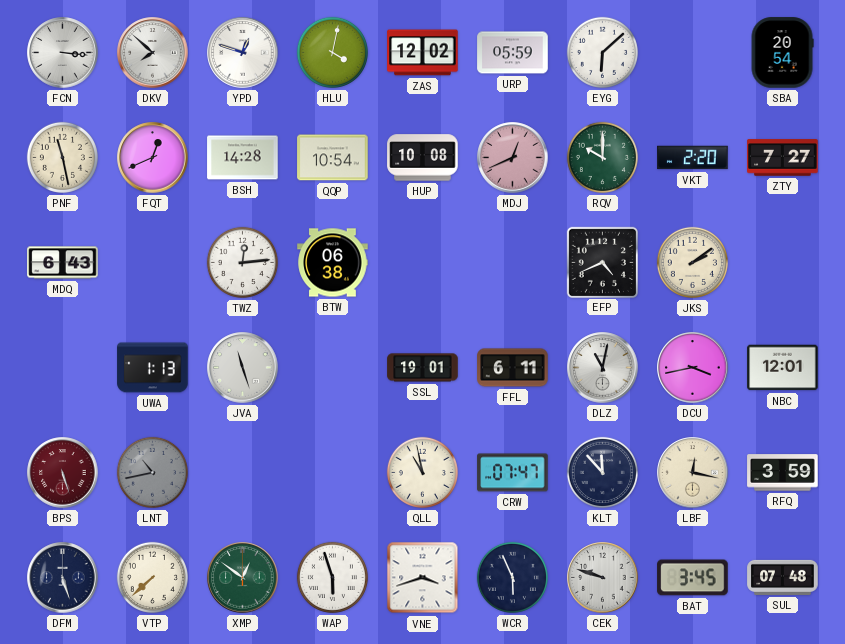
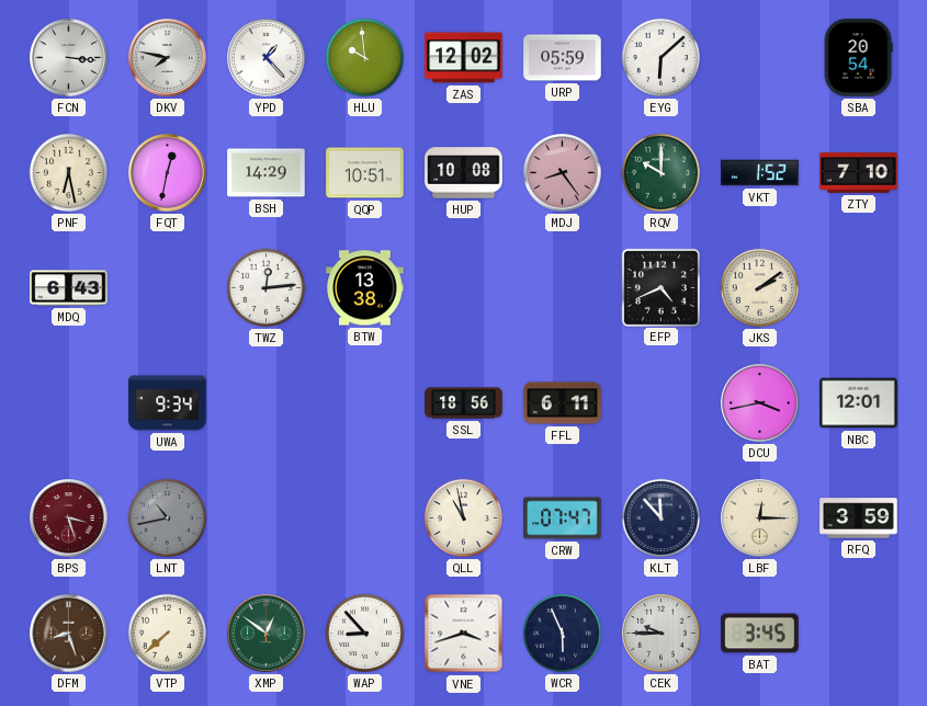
DKV: 7:52 -> 7:47 (168, 58)
YPD: 12:48 -> 1:23 (267, 58)
HLU: 4:02 -> 9:59 (364, 57)
PNF: 11:28 -> 6:28 (68, 172)
FQT: 12:41 -> 12:32 (168, 173)
BSH: 14:28 -> 14:29 (267, 173)
QQP: 10:54 -> 10:51 (365, 173)
MDJ: 12:41 -> 8:24 (563, 173)
VKT: 2:20 -> 1:52 (760, 173)
ZTY: 7:27 -> 7:10 (859, 173)
BTW: 06:38 -> 13:38 (365, 288)
UWA: 1:13 -> 9:34 (168, 403)
JVA: 11:27 -> none (243, 368)
SSL: 19:01 -> 18:56 (464, 403)
DLZ: 11:02 -> none (603, 368)
BPS: 5:27 -> 3:27 (69, 519)
LBF: 12:17 -> 12:15 (760, 519)
DFM: 5:27 -> 8:27 (69, 634)
DFM dial: navy -> brown (69, 634)
WAP: 5:57 -> 8:53 (364, 633)
CEK: 9:48 -> 9:45 (662, 634)
SUL: 07:48 -> none (783, 577)
